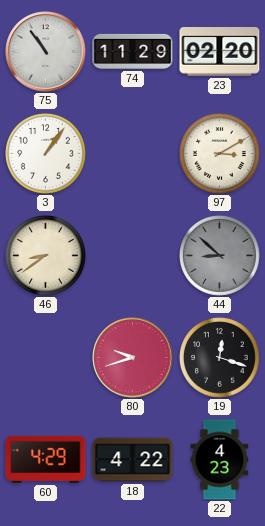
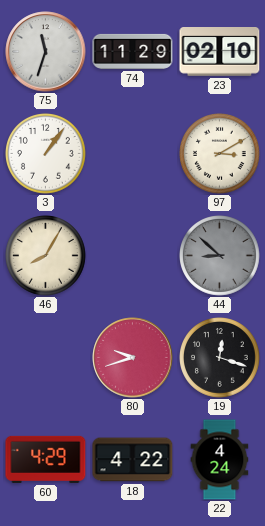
75: 10:54 -> 11:33 (46, 52)
23: 02:20 -> 02:10 (220, 52)
46: 8:39 -> 8:05 (46, 256)
22: 4:23 -> 4:24 (220, 460)
